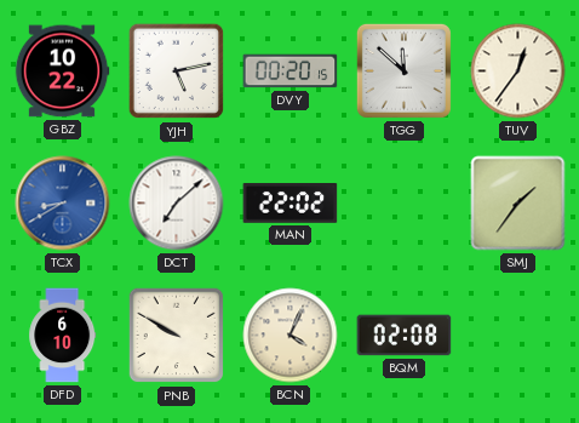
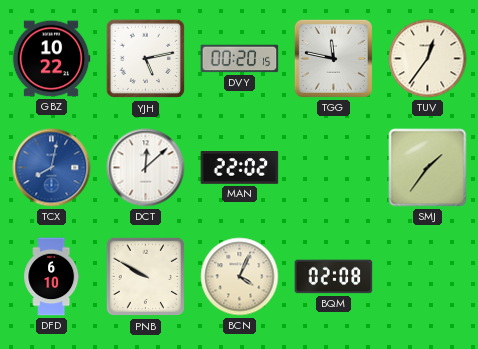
TGG: 11:52 -> 11:47 (333, 58)
TCX: 8:40 -> 8:02 (52, 168)
DCT: 7:08 -> 12:08 (146, 168)
